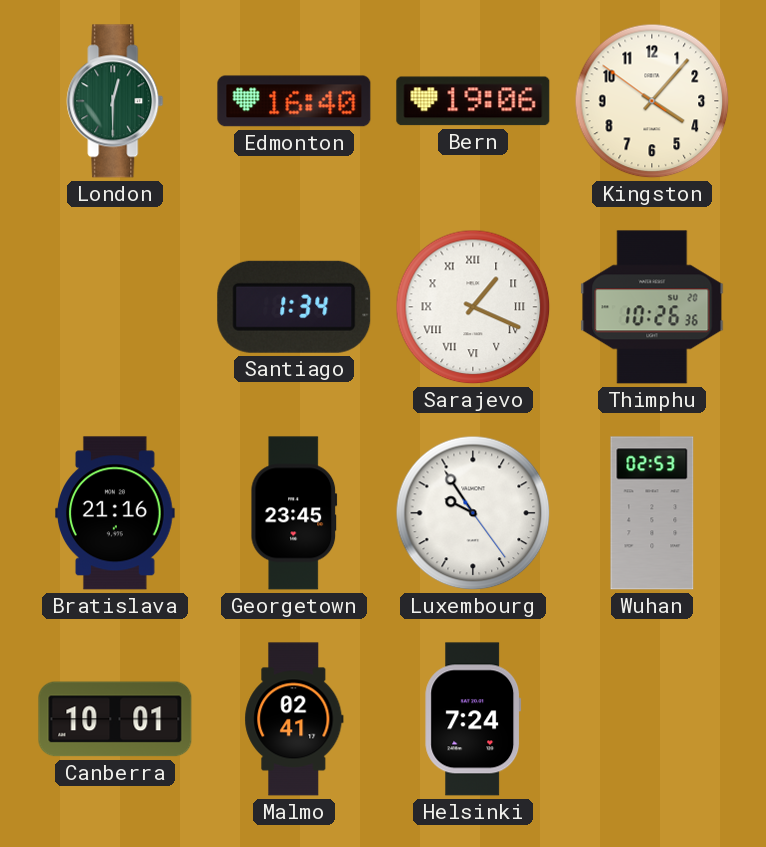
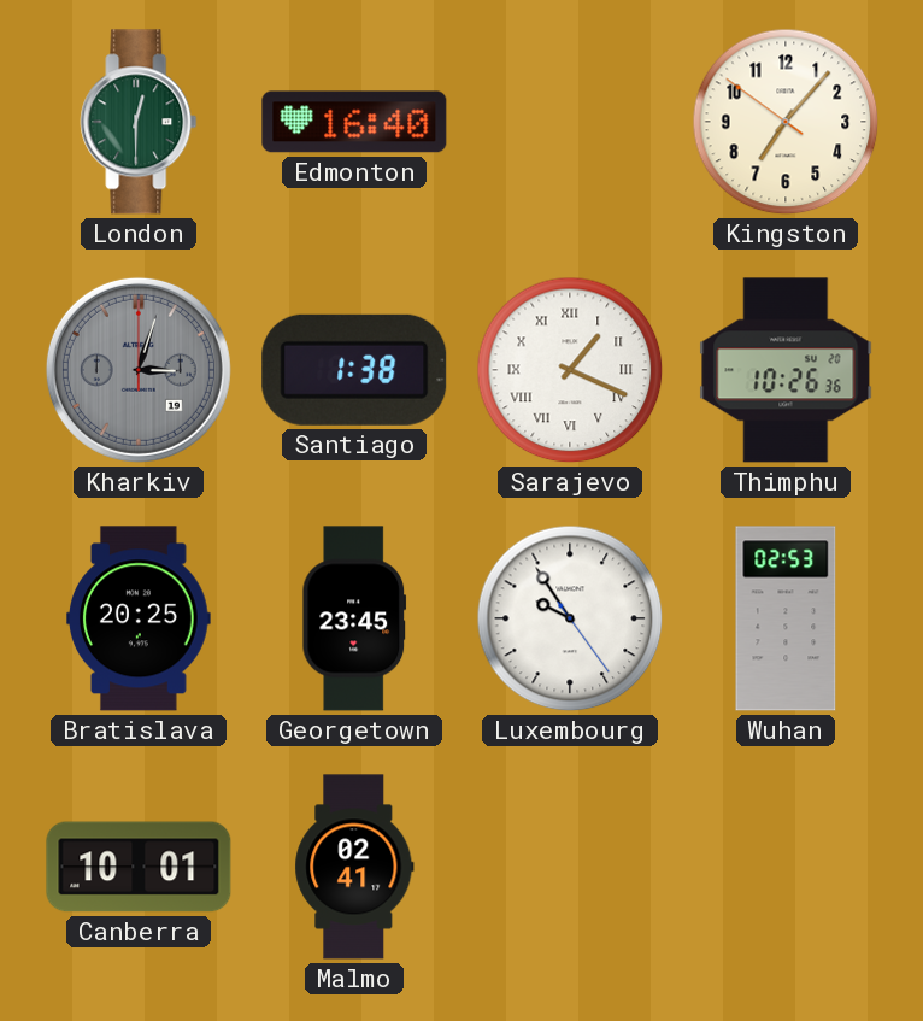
Bern: 19:06 -> none (473, 101)
Kingston: 4:06 -> 7:06 (786, 122)
Kharkiv: none -> 3:03 (139, 370)
Santiago: 1:34 -> 1:38 (354, 370)
Bratislava: 21:16 -> 20:25 (140, 618)
Helsinki: 7:24 -> none (473, 719)
